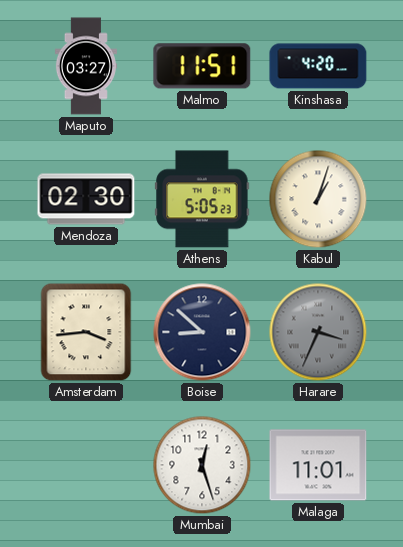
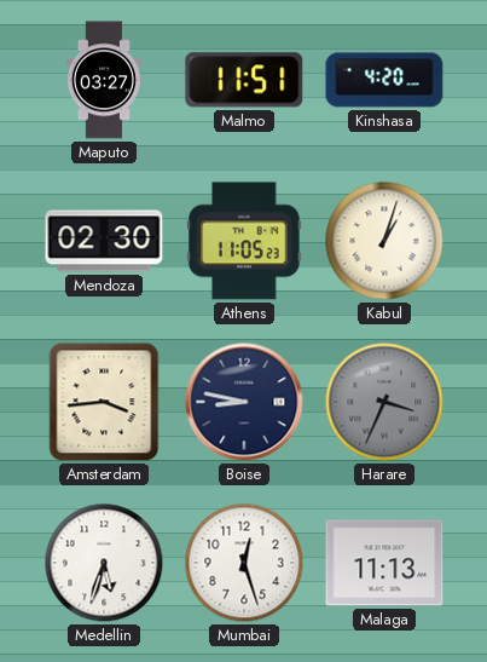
Athens: 5:05 -> 11:05 (244, 241)
Boise: 8:52 -> 8:47 (244, 402)
Medellin: none -> 5:33 (104, 563)
Malaga: 11:01 -> 11:13 (384, 563)
